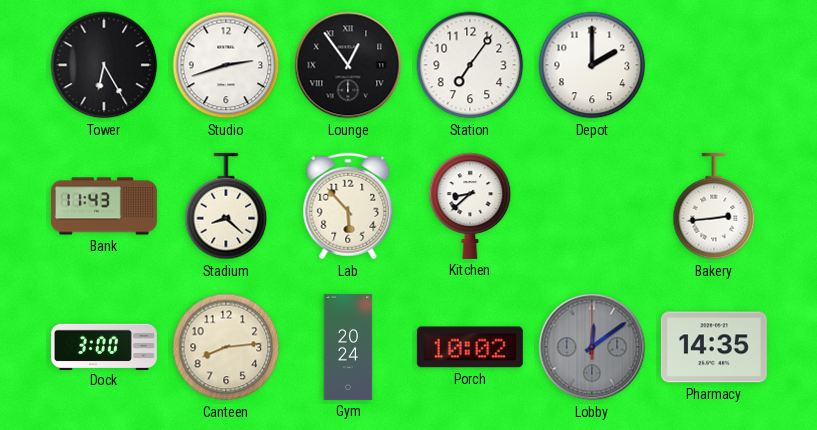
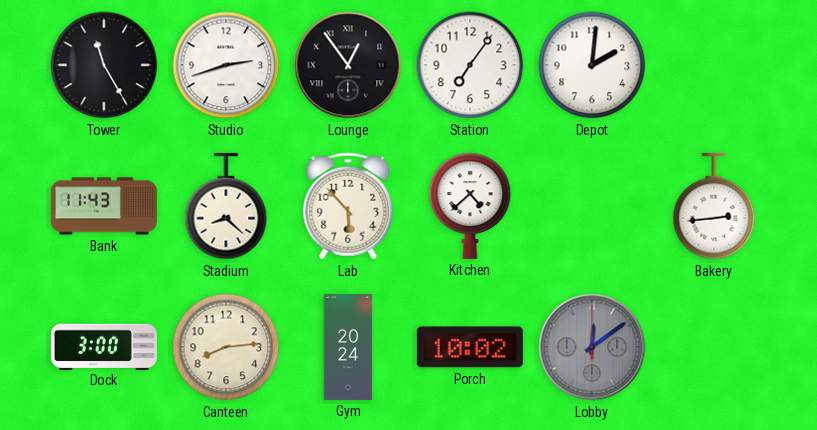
Tower: 6:25 -> 11:25 (104, 65)
Depot: 2:00 -> 2:01 (592, 65)
Kitchen: 8:38 -> 4:38 (470, 206)
Pharmacy: 14:35 -> none (714, 347)
